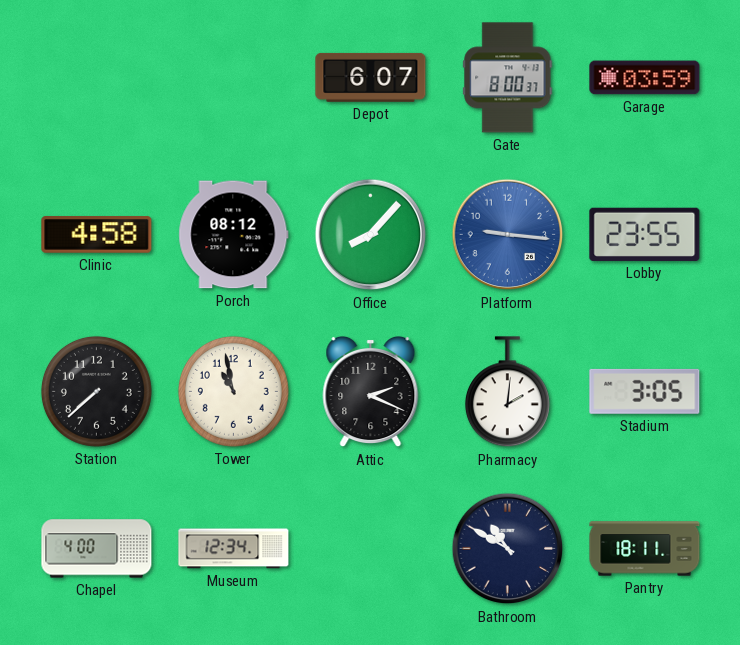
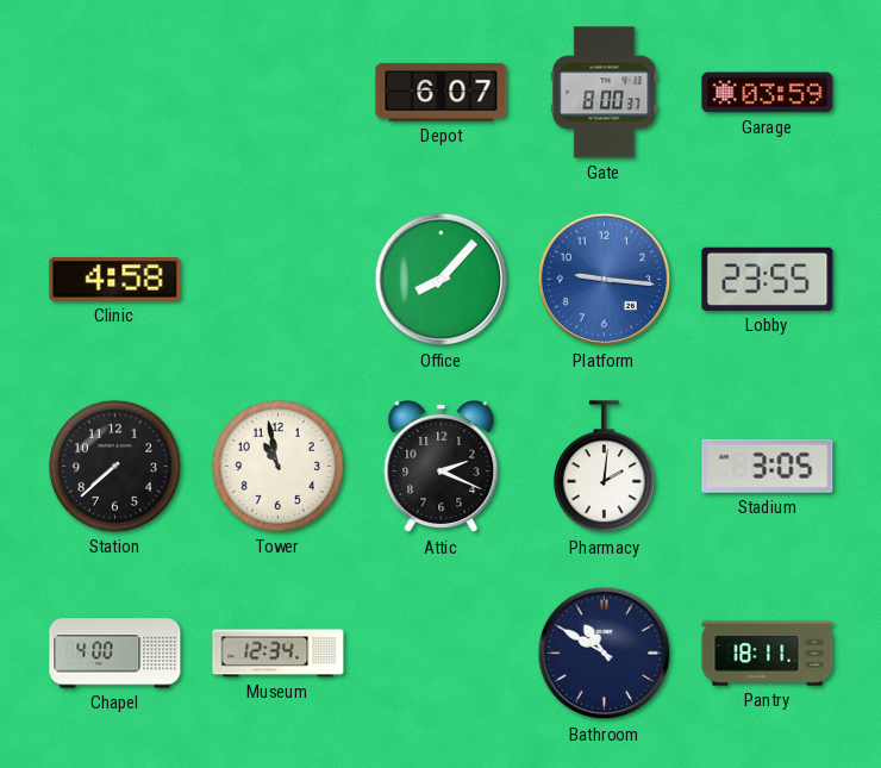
Porch: 08:12 -> none (234, 235)
